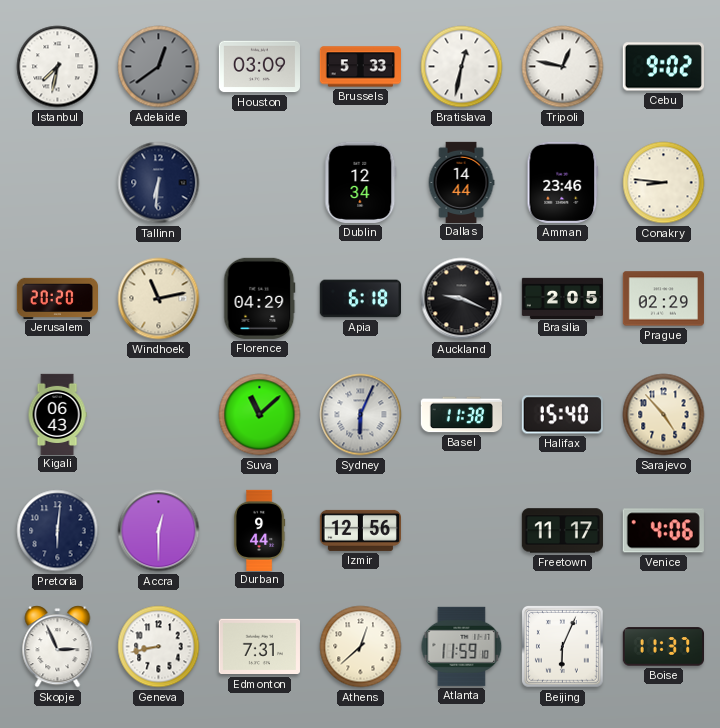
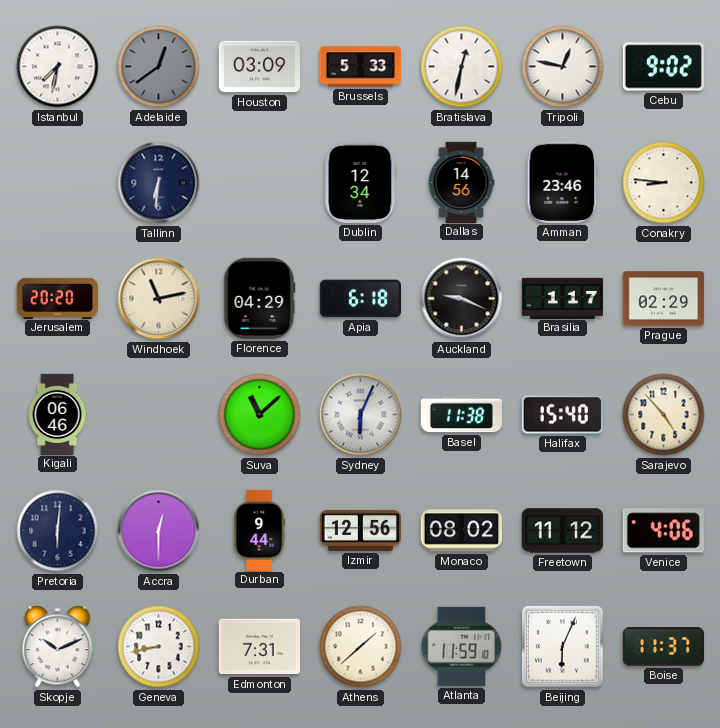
Dallas: 14:44 -> 14:56 (461, 182)
Brasilia: 2:05 -> 1:17 (562, 298)
Kigali: 06:43 -> 06:46 (57, 414)
Monaco: none -> 08:02 (461, 531)
Freetown: 11:17 -> 11:12 (562, 531)
Skopje: 2:56 -> 10:11 (58, 647)
Athens: 12:38 -> 1:38 (361, 647)
